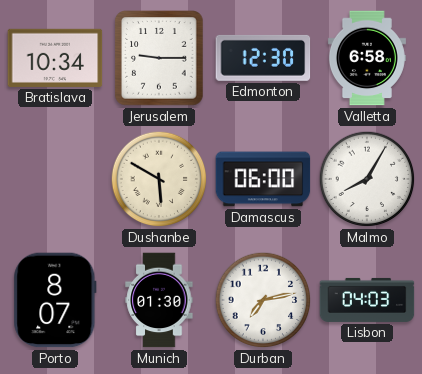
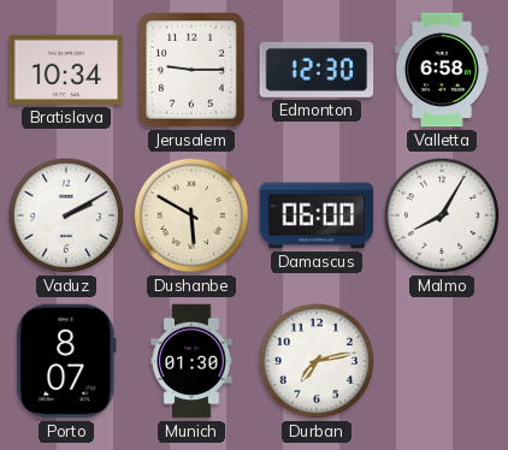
Vaduz: none -> 2:10 (66, 215)
Lisbon: 04:03 -> none (367, 300)
